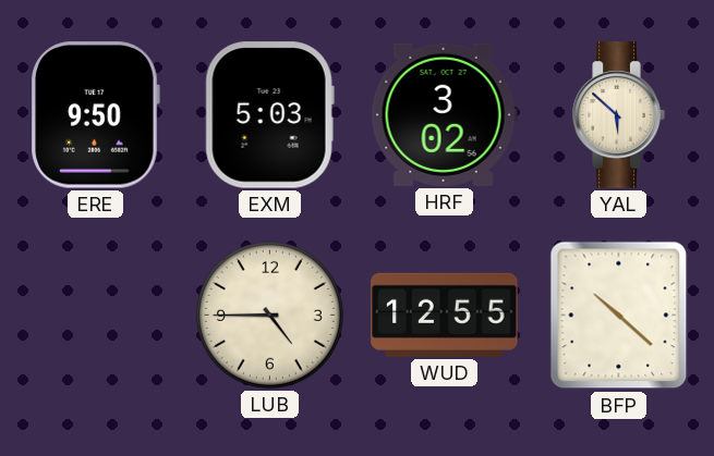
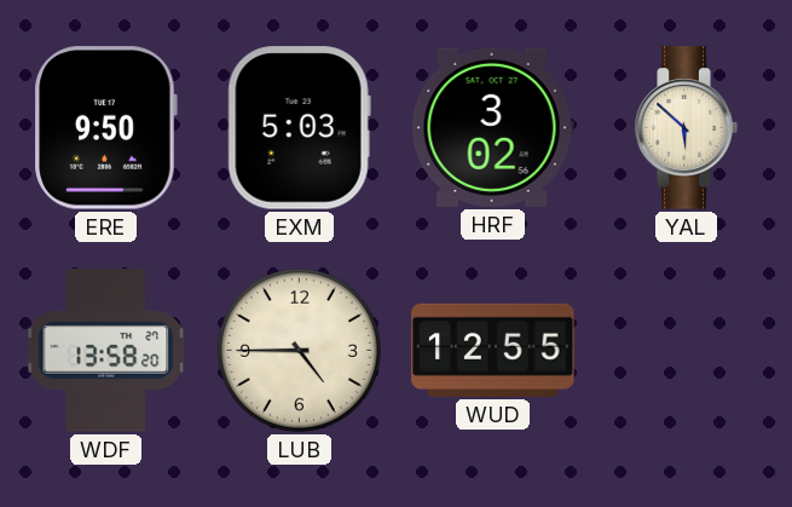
WDF: none -> 13:58 (106, 351)
BFP: 10:22 -> none (619, 316)
